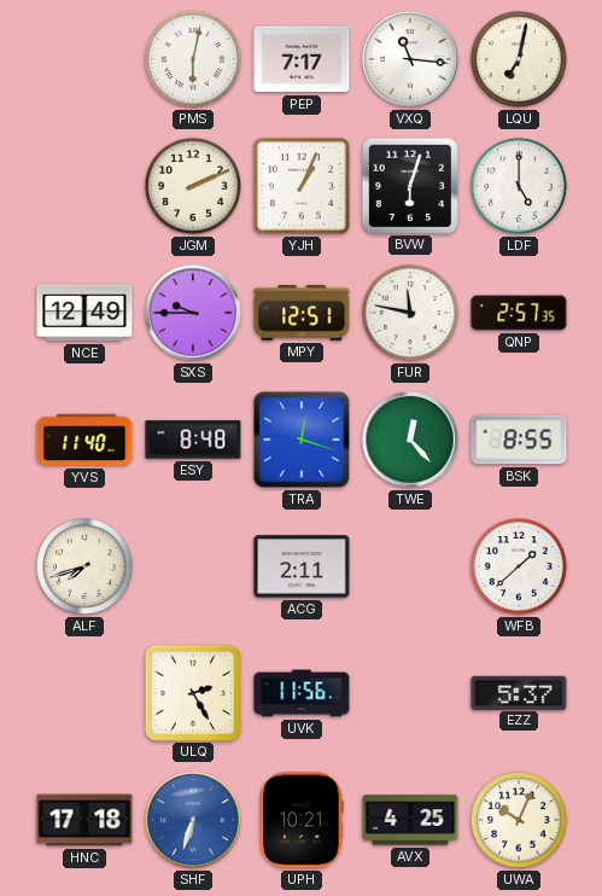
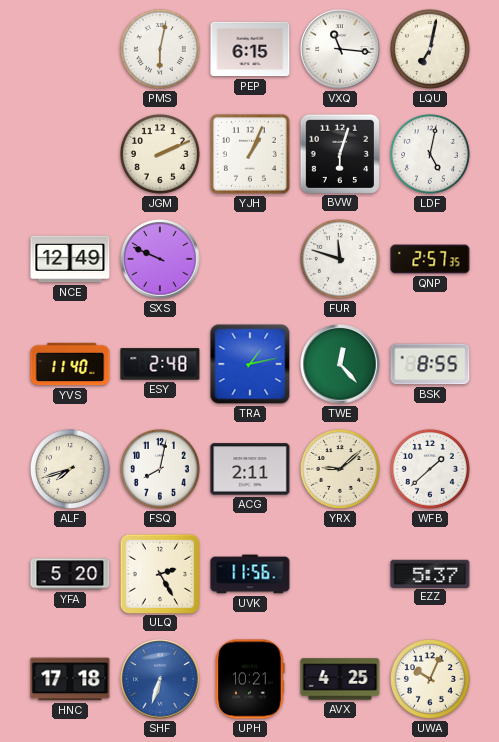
PEP: 7:17 -> 6:15 (250, 49)
LDF: 5:00 -> 5:02 (430, 154)
SXS: 9:45 -> 9:49 (160, 259)
MPY: 12:51 -> none (302, 313)
FUR: 11:47 -> 11:48 (340, 259)
ESY: 8:48 -> 2:48 (160, 364)
TRA: 12:18 -> 1:13 (250, 364)
FSQ: none -> 8:02 (160, 469)
YRX: none -> 9:08 (340, 469)
YFA: none -> 5:20 (70, 574)
